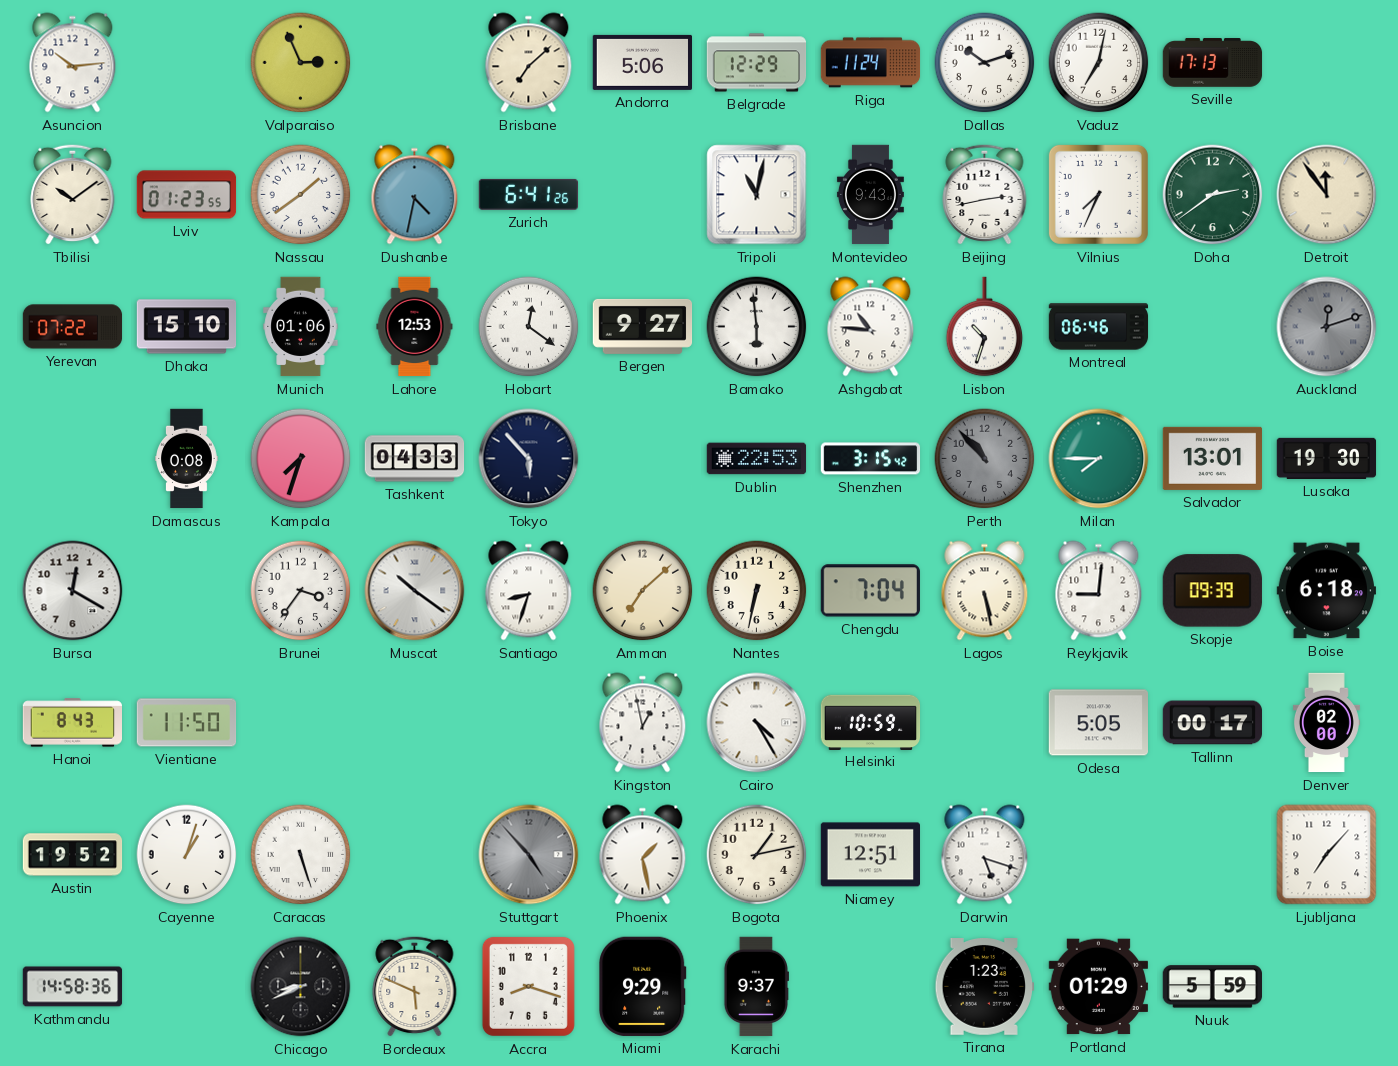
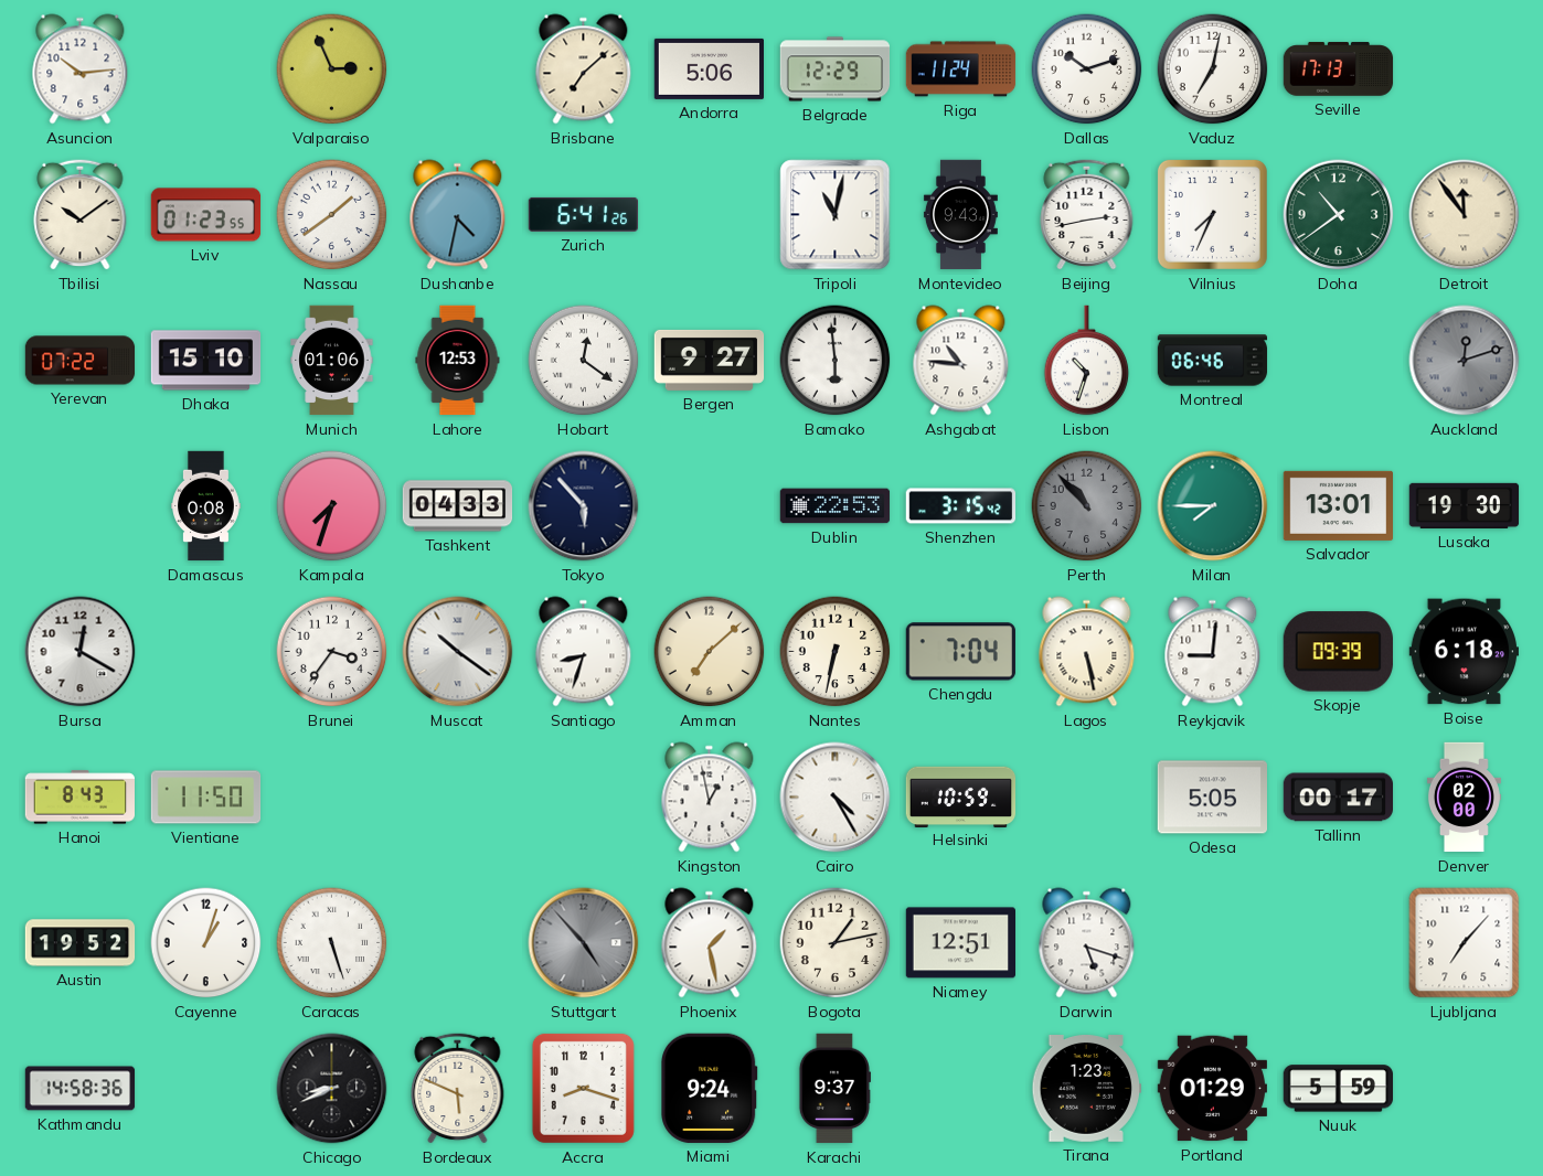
Doha: 2:39 -> 10:39 (1339, 215)
Miami: 9:29 -> 9:24 (710, 1088)
